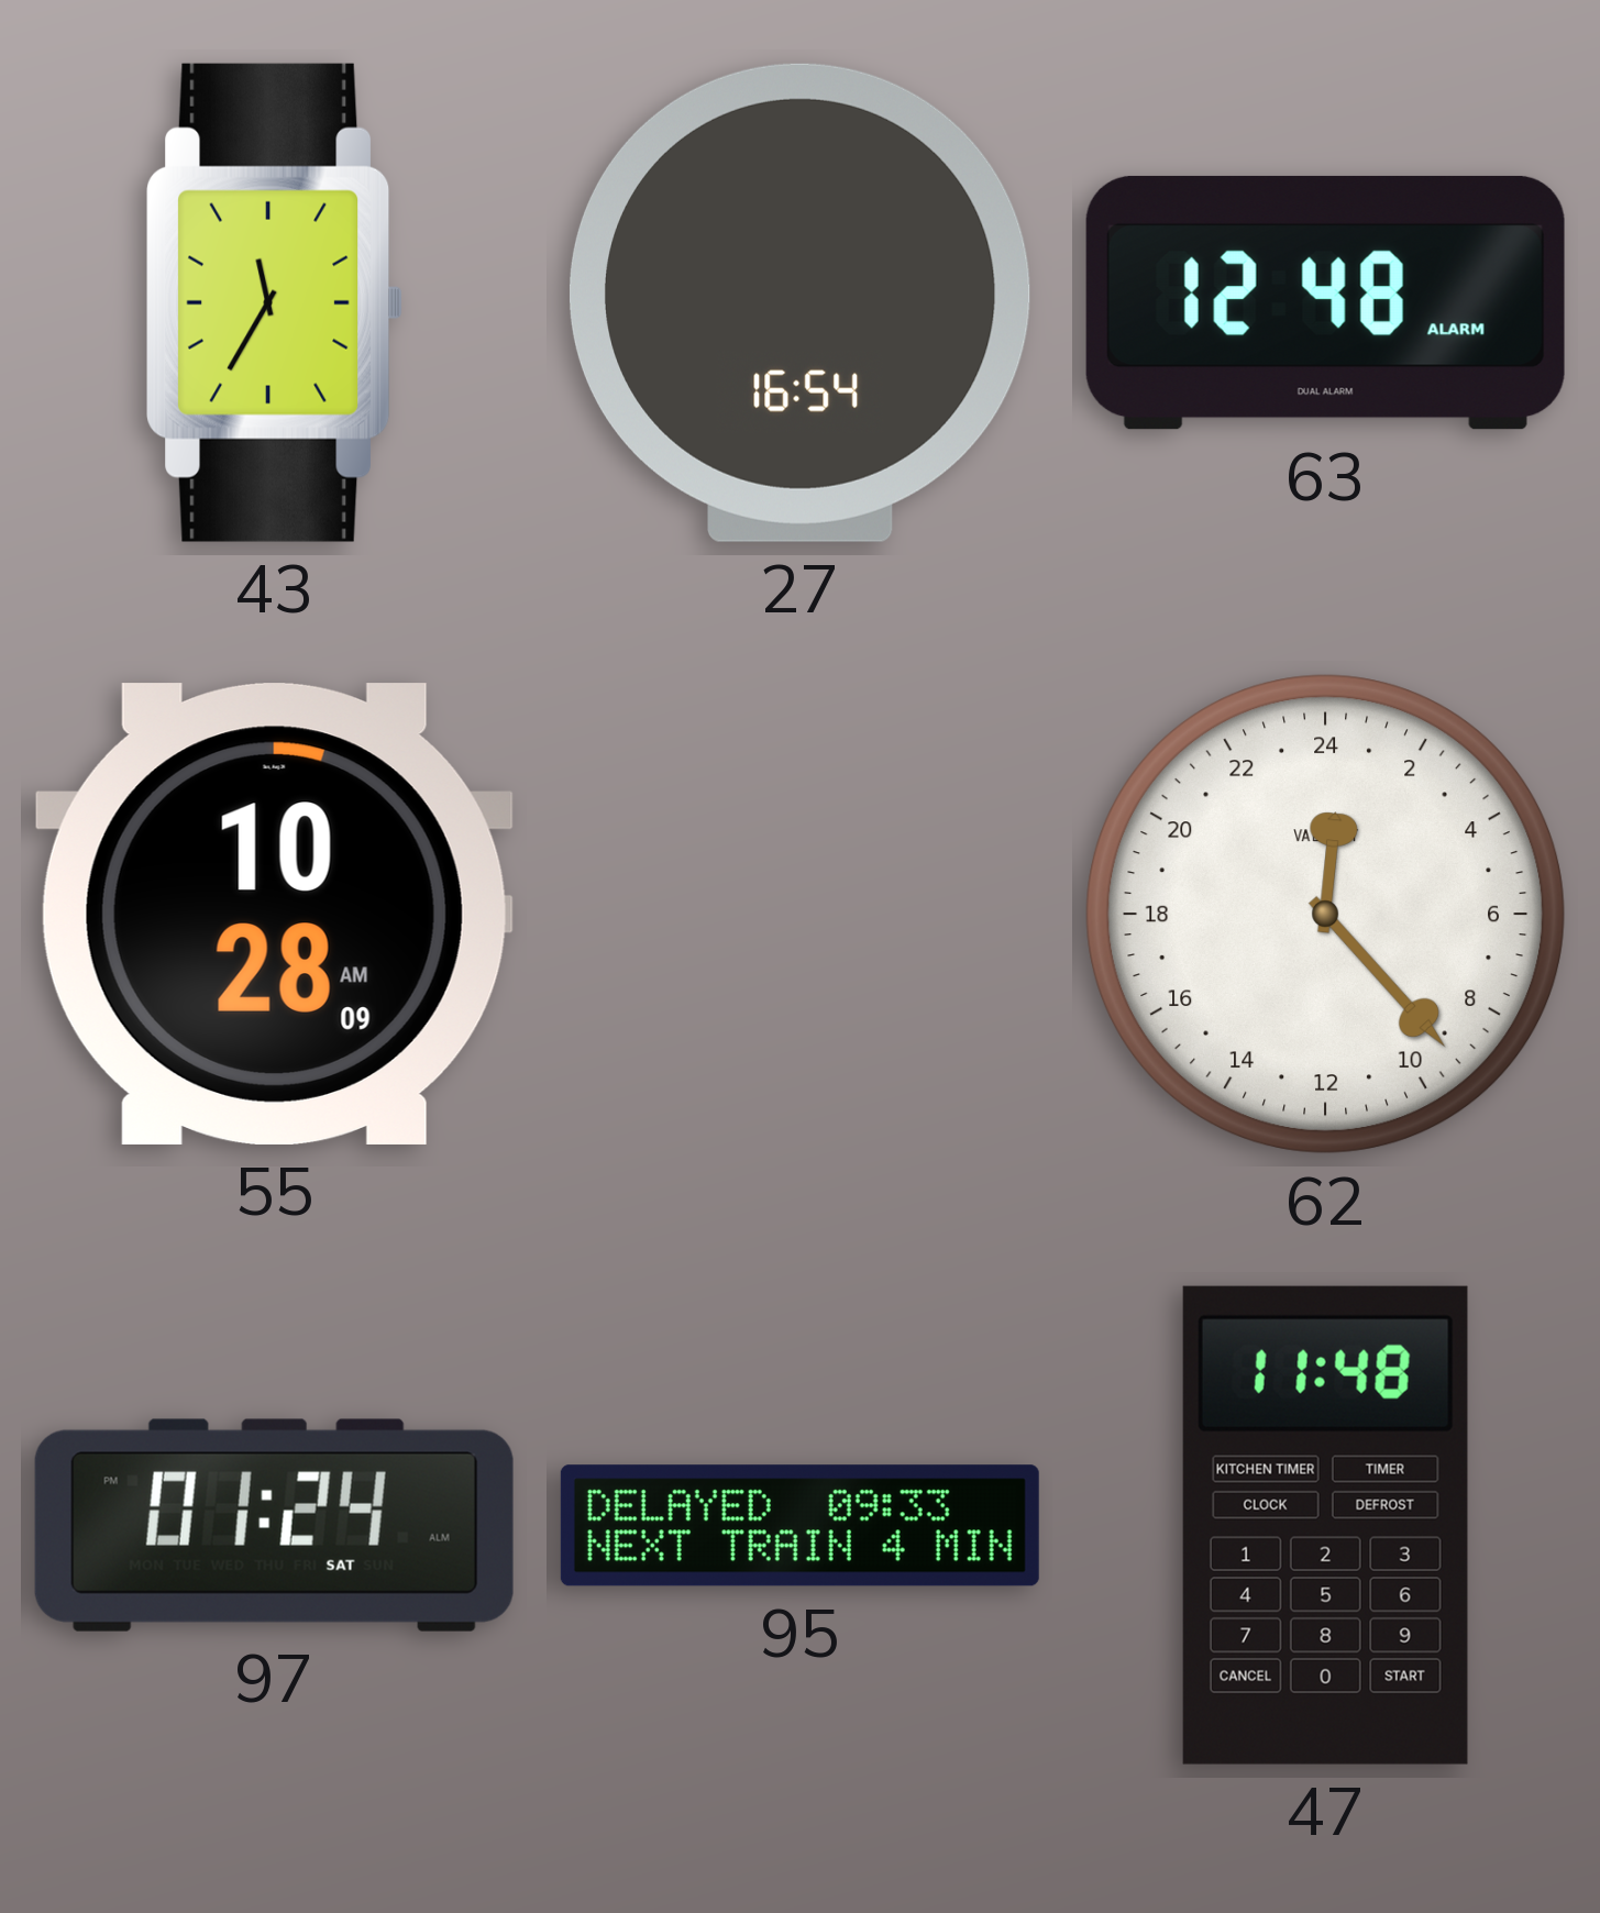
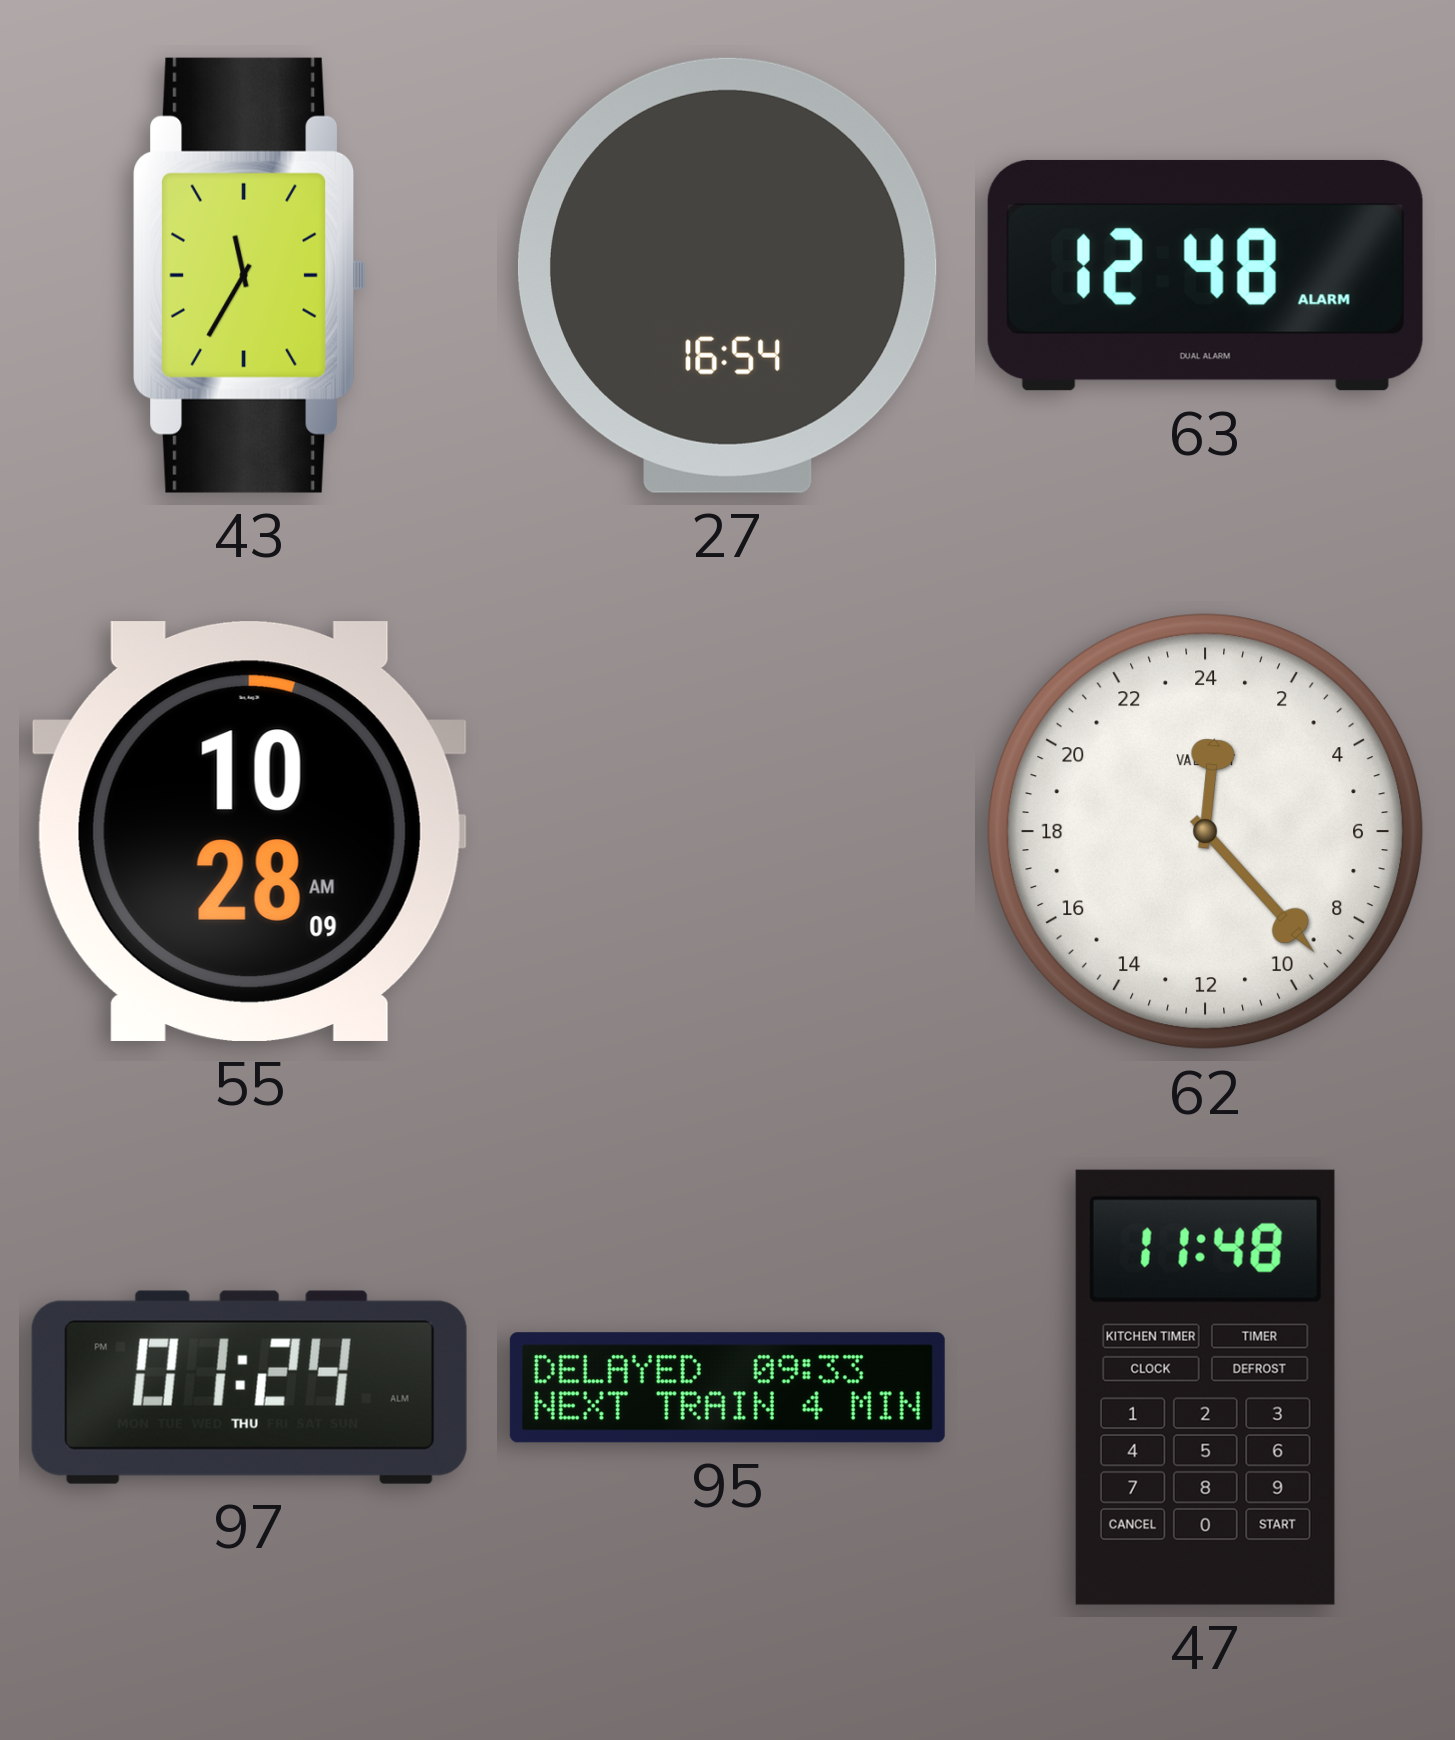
97 date: SAT -> THU (249, 1387)
